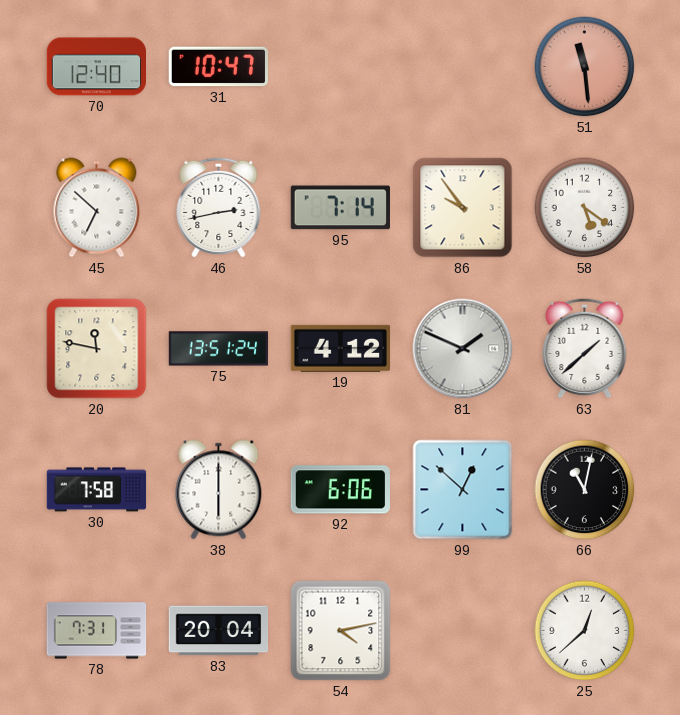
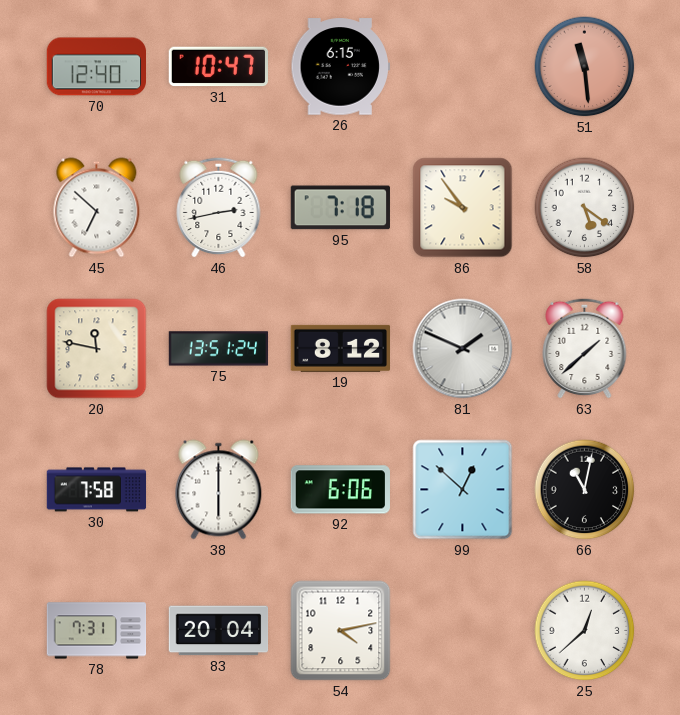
26: none -> 6:15 (340, 67)
95: 7:14 -> 7:18 (340, 208)
19: 4:12 -> 8:12 (340, 348)
